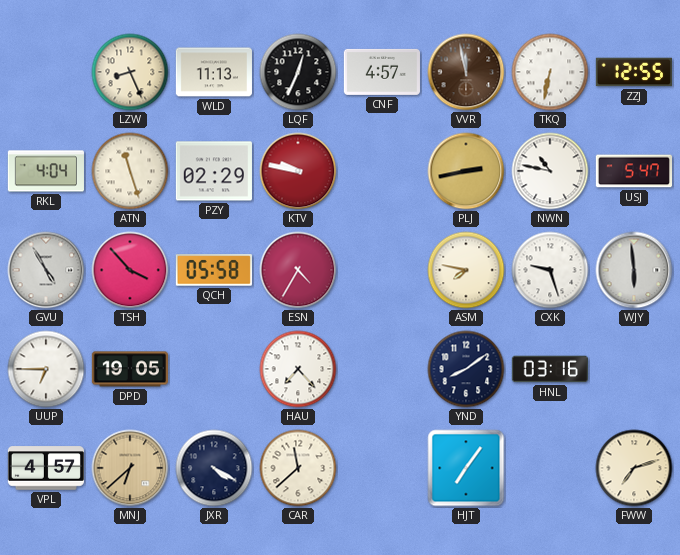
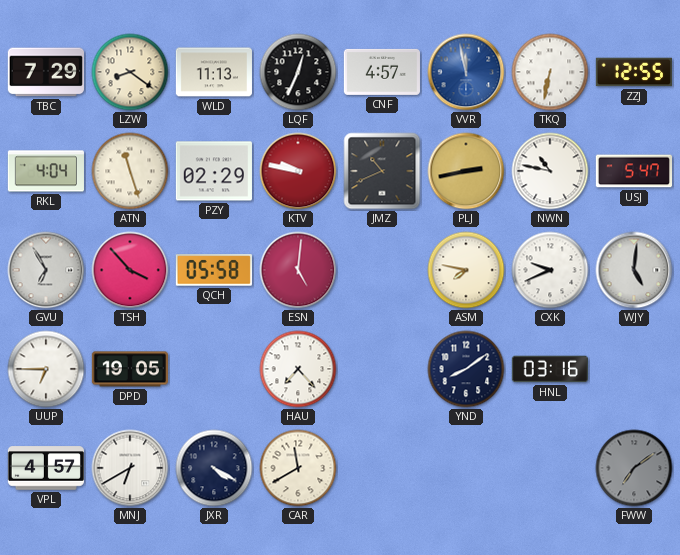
TBC: none -> 7:29 (46, 72)
LZW: 8:26 -> 8:21 (130, 72)
VVR dial: brown -> blue (466, 72)
JMZ: none -> 10:41 (382, 171)
GVU: 4:55 -> 6:55 (46, 270)
ESN: 4:35 -> 5:01 (298, 270)
CXK: 9:27 -> 9:41 (550, 270)
WJY: 5:59 -> 5:01 (634, 270)
MNJ: 6:38 -> 6:40 (130, 468)
MNJ dial: champagne -> white (130, 468)
CAR: 11:38 -> 11:40 (298, 468)
HJT: 7:06 -> none (466, 468)
FWW: 7:12 -> 7:09 (634, 468)
FWW dial: cream -> grey (634, 468)
